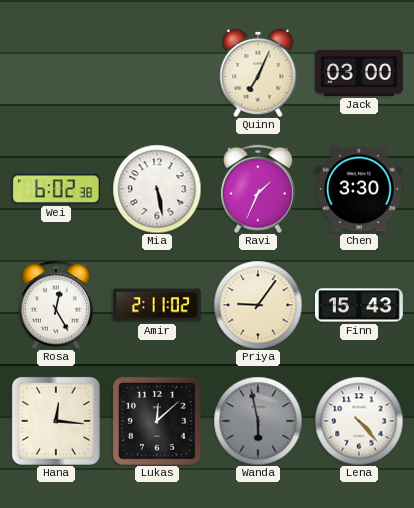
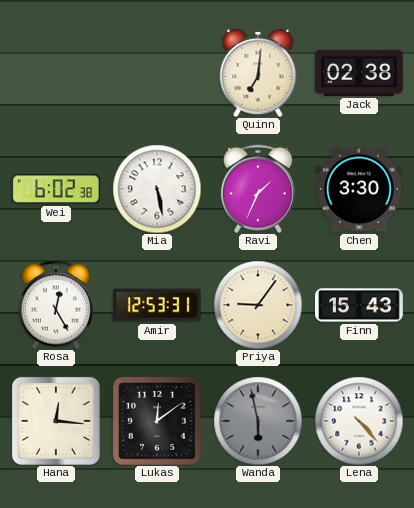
Quinn: 7:04 -> 7:01 (258, 73)
Jack: 03:00 -> 02:38 (360, 73)
Amir: 2:11 -> 12:53 (157, 305)
Lukas: 12:08 -> 12:09 (157, 421)
